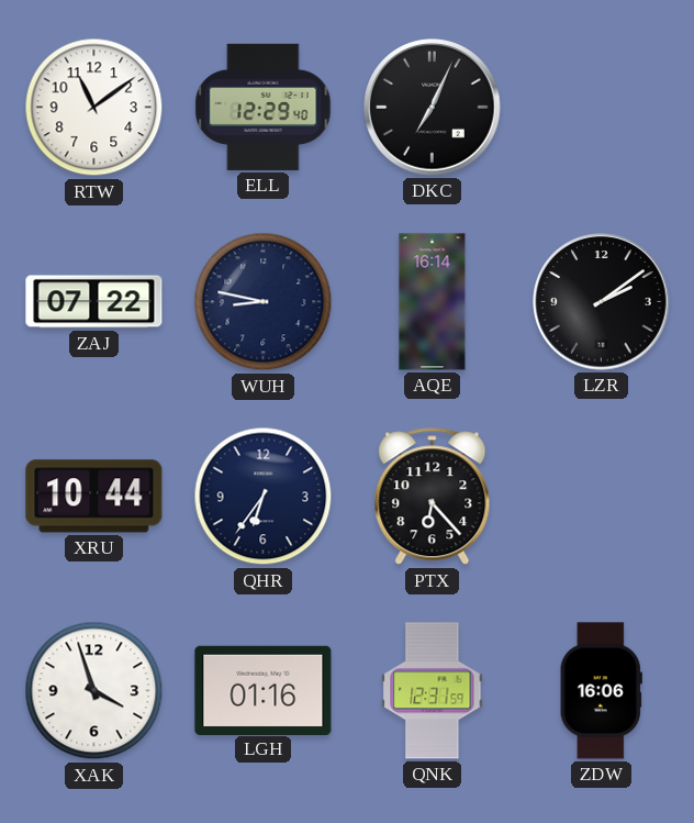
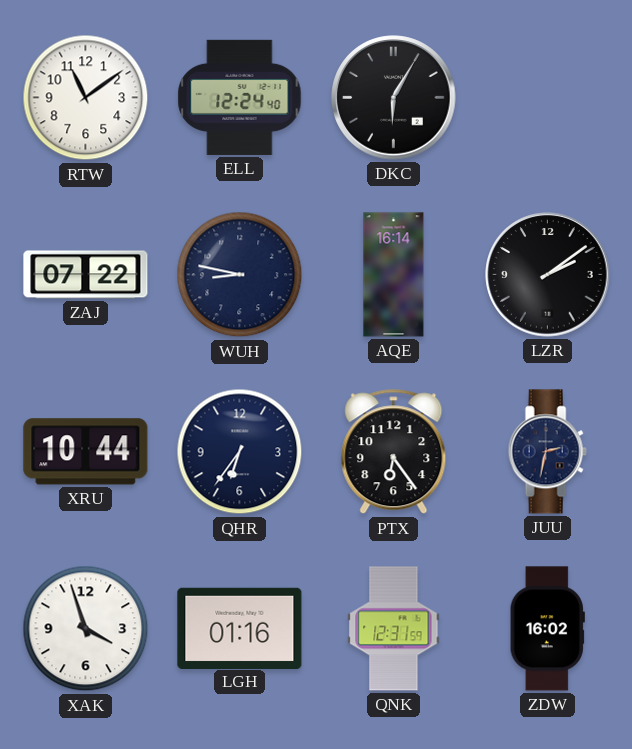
ELL: 12:29 -> 12:24 (240, 97)
DKC: 7:04 -> 6:05 (394, 98)
PTX: 6:23 -> 6:24 (394, 452)
JUU: none -> 2:32 (547, 452)
ZDW: 16:06 -> 16:02 (547, 629)
